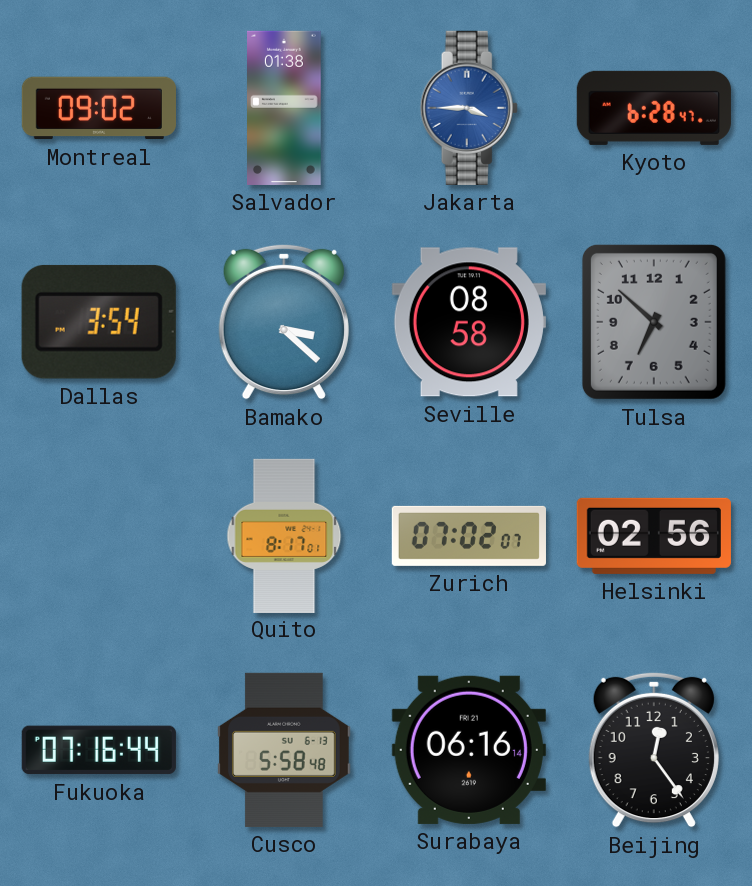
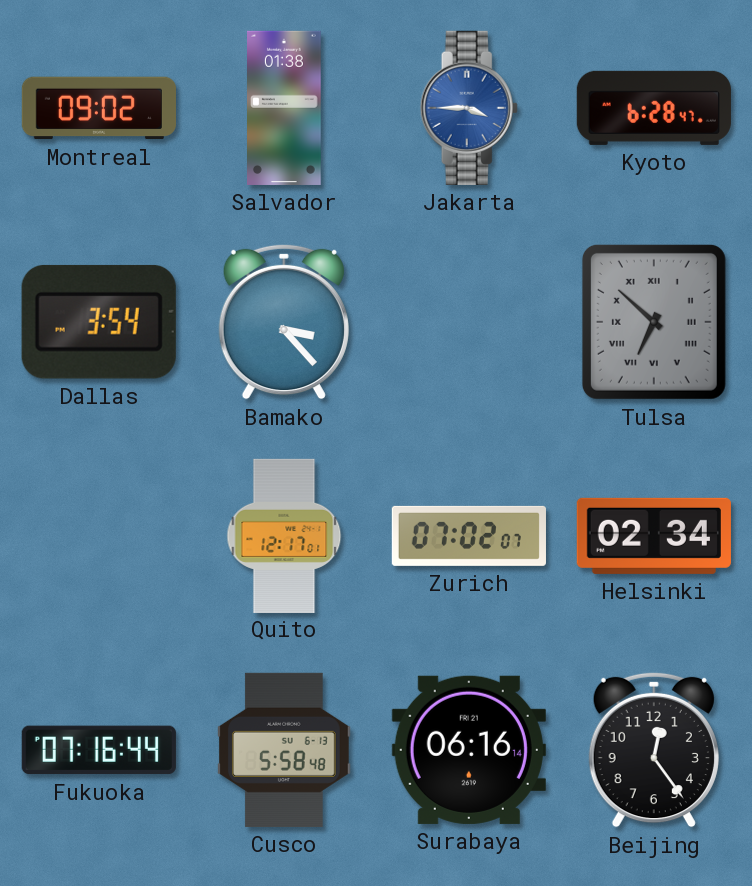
Bamako: 3:22 -> 3:23 (284, 322)
Seville: 08:58 -> none (469, 322)
Tulsa numerals: Arabic -> Roman (654, 322)
Quito: 8:17 -> 12:17 (284, 535)
Helsinki: 02:56 -> 02:34 (654, 536)
